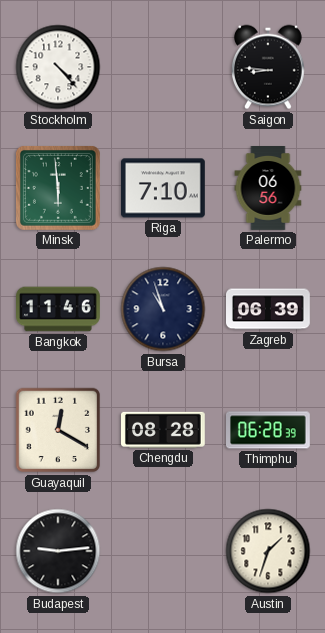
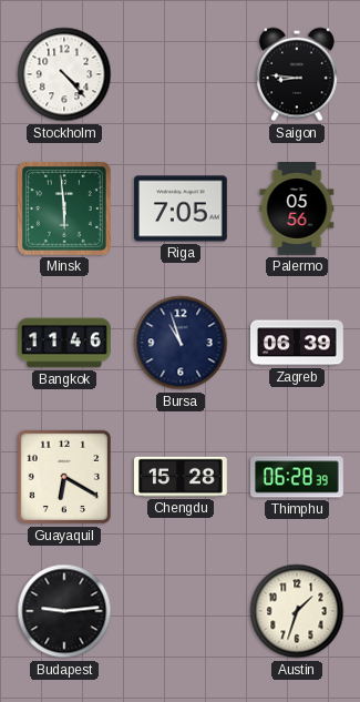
Riga: 7:10 -> 7:05 (182, 208)
Palermo: 06:56 -> 05:56 (297, 210)
Guayaquil: 12:20 -> 6:20 (64, 477)
Chengdu: 08:28 -> 15:28 (182, 477)
